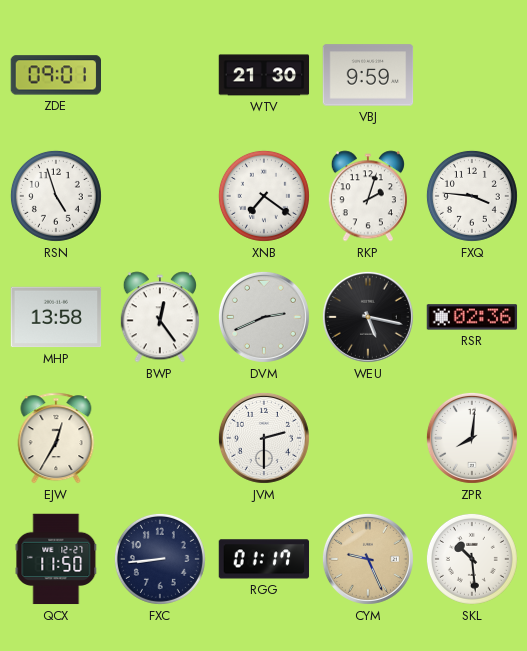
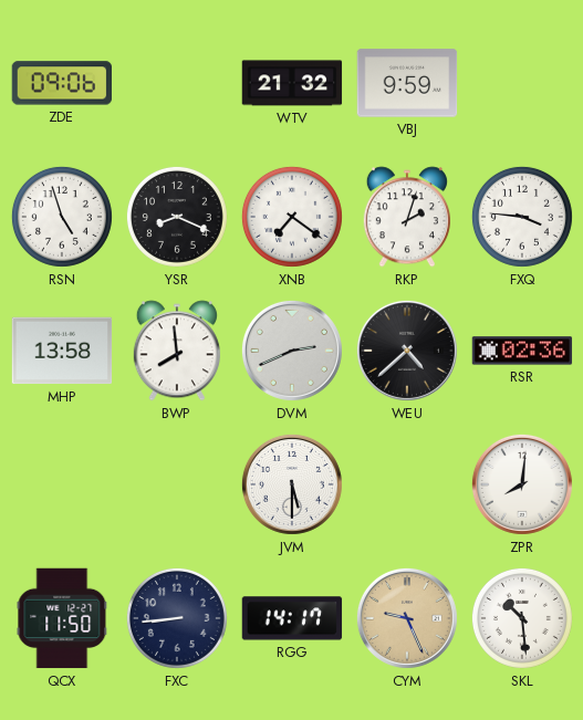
ZDE: 09:01 -> 09:06 (62, 83)
WTV: 21:30 -> 21:32 (292, 83)
YSR: none -> 8:19 (177, 217)
BWP: 12:24 -> 7:59 (177, 351)
WEU: 5:17 -> 4:38 (407, 351)
EJW: 12:35 -> none (56, 438)
JVM: 2:30 -> 5:30 (292, 484)
RGG: 01:17 -> 14:17 (292, 618)
